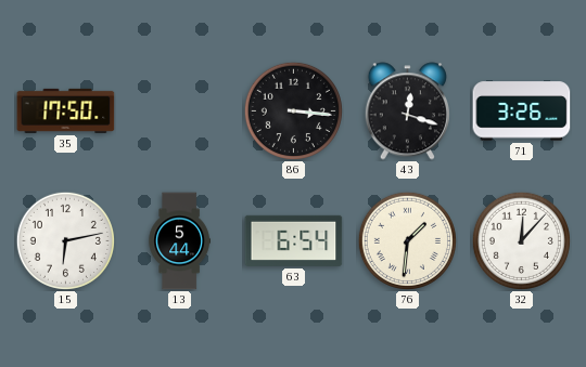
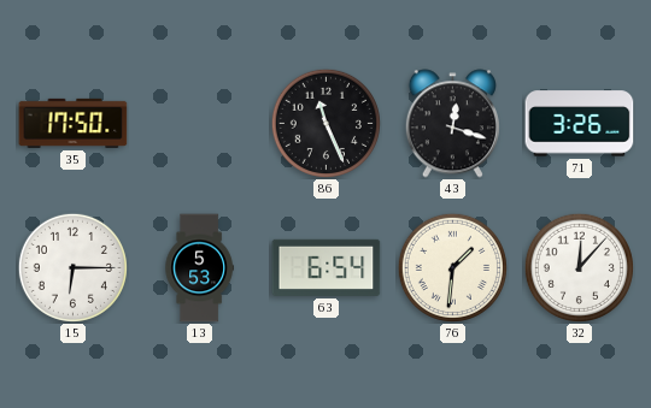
86: 3:16 -> 11:26 (325, 123)
15: 6:13 -> 6:15 (72, 267)
13: 5:44 -> 5:53 (199, 268)
